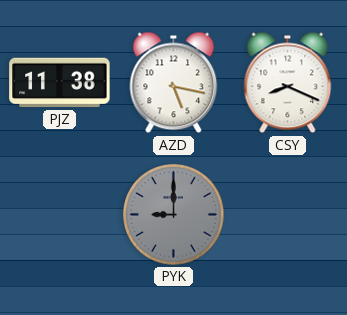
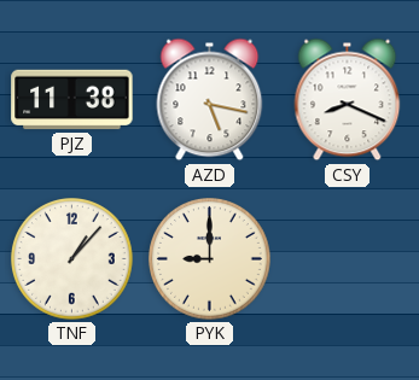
TNF: none -> 1:07 (72, 259)
PYK dial: grey -> cream (210, 259)
